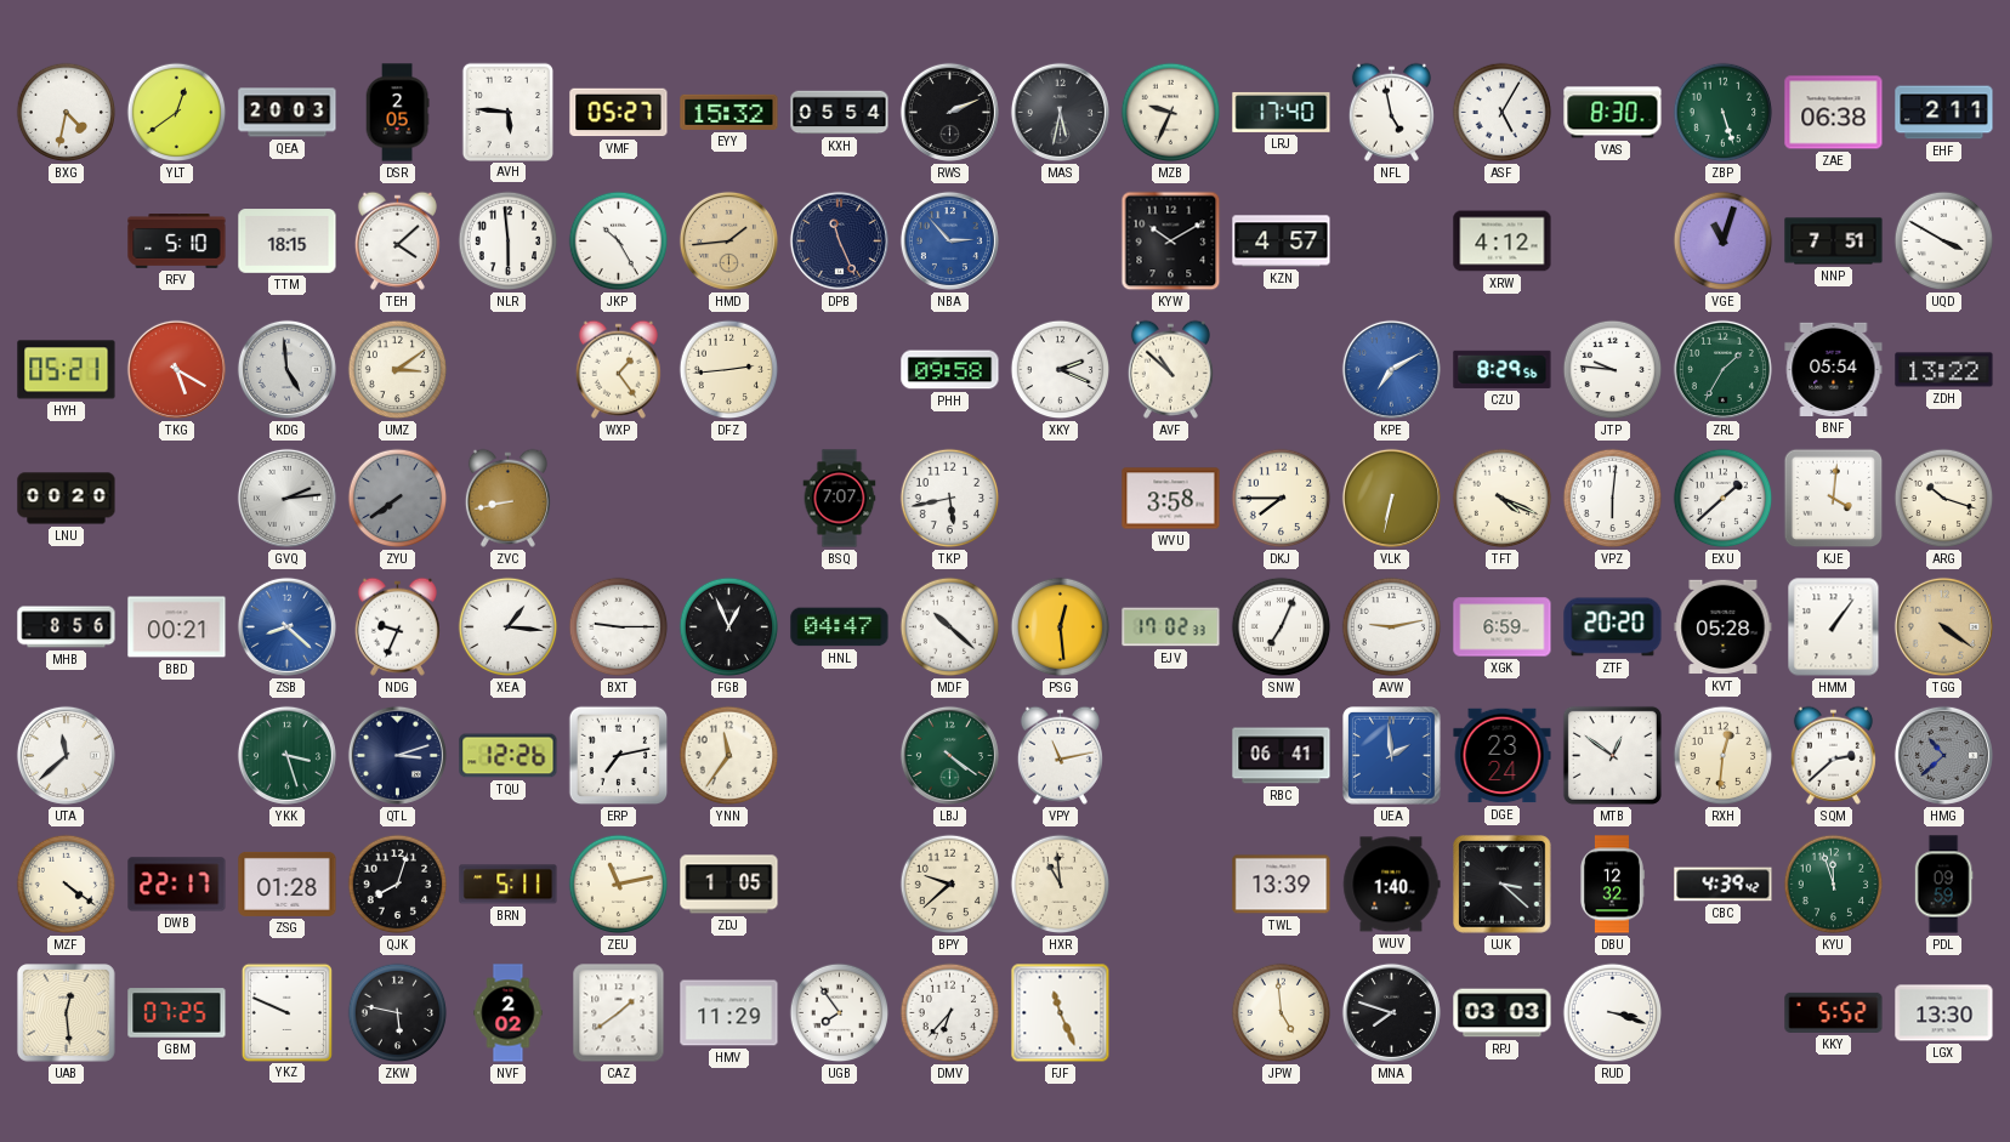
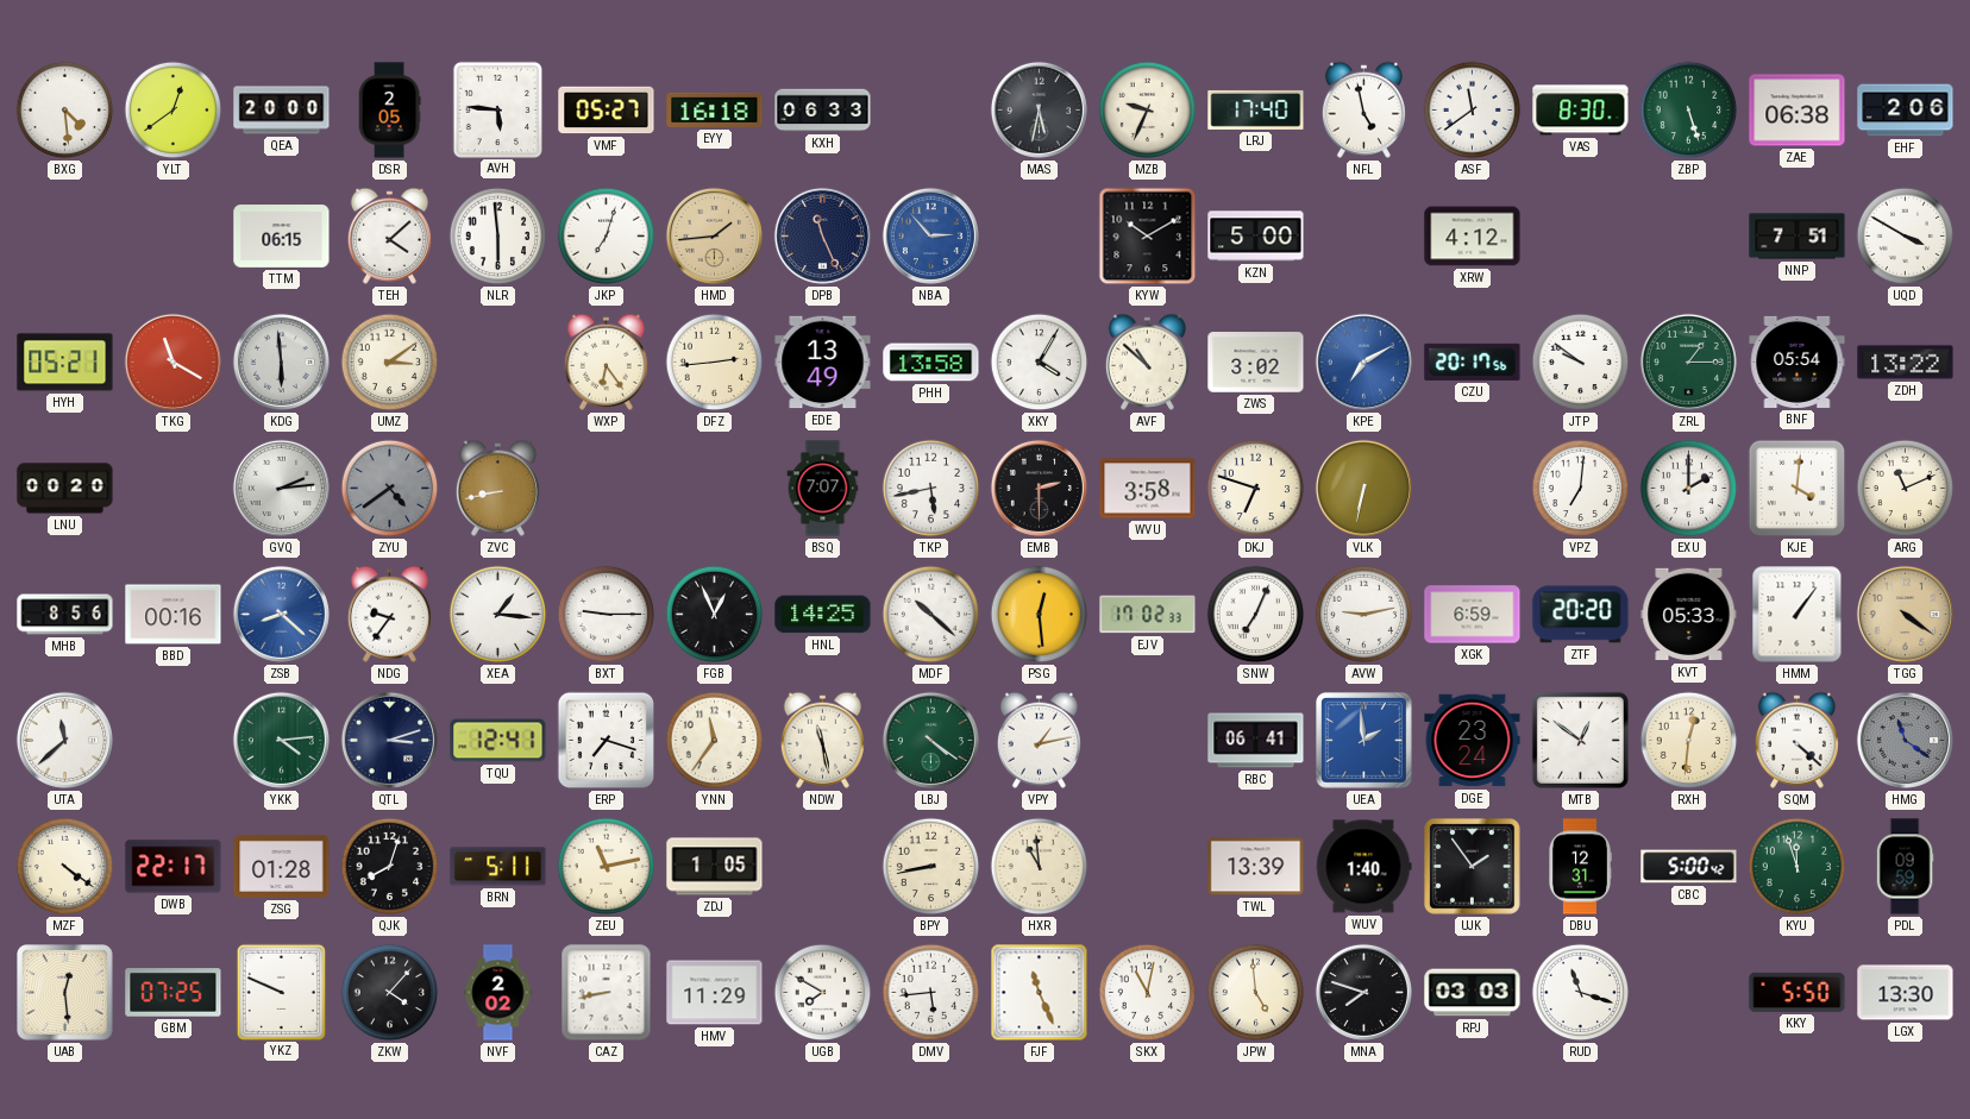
BXG: 4:32 -> 4:29 (65, 111)
QEA: 20:03 -> 20:00 (282, 111)
EYY: 15:32 -> 16:18 (715, 109)
KXH: 05:54 -> 06:33 (823, 111)
RWS: 2:11 -> none (949, 112)
ASF: 5:05 -> 11:39 (1473, 111)
EHF: 2:11 -> 2:06 (1906, 111)
RFV: 5:10 -> none (177, 242)
TTM: 18:15 -> 06:15 (282, 237)
JKP: 10:25 -> 7:03 (607, 237)
KZN: 4:57 -> 5:00 (1256, 237)
VGE: 11:03 -> none (1724, 242)
TKG: 5:20 -> 11:20 (172, 362)
KDG: 4:59 -> 5:59 (281, 362)
WXP: 1:24 -> 6:24 (606, 362)
EDE: none -> 13:49 (823, 363)
PHH: 09:58 -> 13:58 (931, 363)
XKY: 2:19 -> 4:05 (1040, 363)
ZWS: none -> 3:02 (1256, 363)
CZU: 8:29 -> 20:17 (1473, 362)
JTP: 9:46 -> 9:51 (1581, 363)
ZRL: 1:35 -> 1:15 (1688, 362)
ZYU: 7:39 -> 4:39 (390, 489)
EMB: none -> 2:30 (1039, 488)
DKJ: 7:45 -> 6:48 (1256, 489)
TFT: 4:19 -> none (1503, 499)
VPZ: 6:01 -> 7:01 (1581, 489)
EXU: 1:38 -> 2:00 (1689, 489)
ARG: 10:18 -> 11:11 (1906, 489)
BBD: 00:21 -> 00:16 (174, 615)
NDG: 9:34 -> 9:36 (389, 614)
HNL: 04:47 -> 14:25 (823, 615)
KVT: 05:28 -> 05:33 (1689, 615)
YKK: 3:27 -> 4:14 (281, 740)
TQU: 12:26 -> 12:41 (498, 741)
ERP: 7:13 -> 7:18 (607, 741)
NDW: none -> 11:28 (822, 740)
VPY: 11:13 -> 1:13 (1039, 740)
SQM: 2:38 -> 4:22 (1796, 740)
HMG: 10:38 -> 11:21 (1905, 740)
BPY: 9:38 -> 8:43 (931, 867)
UJK: 3:22 -> 1:54 (1473, 867)
DBU: 12:32 -> 12:31 (1581, 867)
CBC: 4:39 -> 5:00 (1689, 867)
ZKW: 5:47 -> 4:07 (390, 993)
CAZ: 1:39 -> 8:43 (607, 993)
UGB: 7:54 -> 7:50 (823, 993)
DMV: 6:37 -> 5:44 (931, 993)
SKX: none -> 11:02 (1148, 993)
RUD: 3:18 -> 11:18 (1581, 993)
KKY: 5:52 -> 5:50 (1798, 992)
